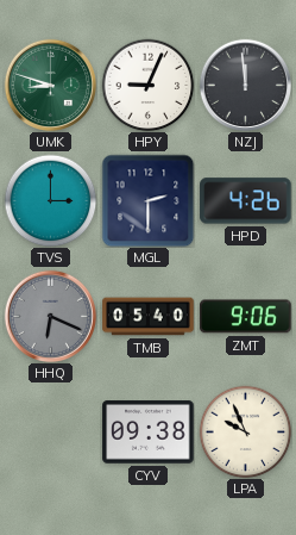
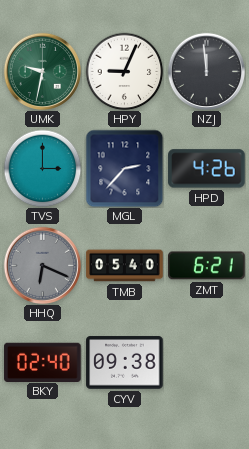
UMK: 8:48 -> 9:32 (42, 71)
MGL: 2:30 -> 2:37 (124, 168)
ZMT: 9:06 -> 6:21 (207, 266)
BKY: none -> 02:40 (43, 362)
LPA: 9:56 -> none (245, 431)
